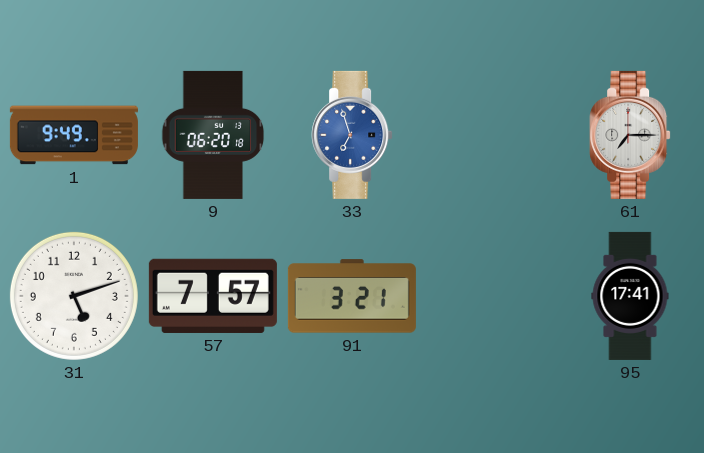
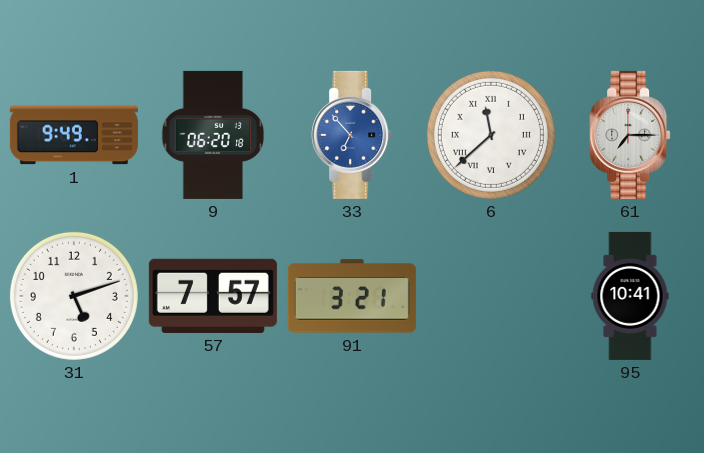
33: 6:57 -> 6:53 (352, 135)
6: none -> 11:38 (491, 135)
95: 17:41 -> 10:41 (630, 296)
